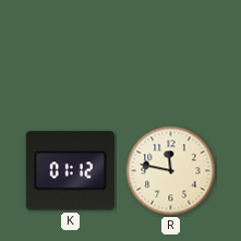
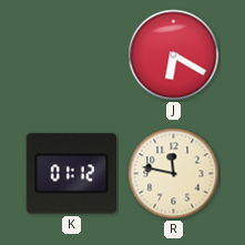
J: none -> 6:20 (174, 55)
